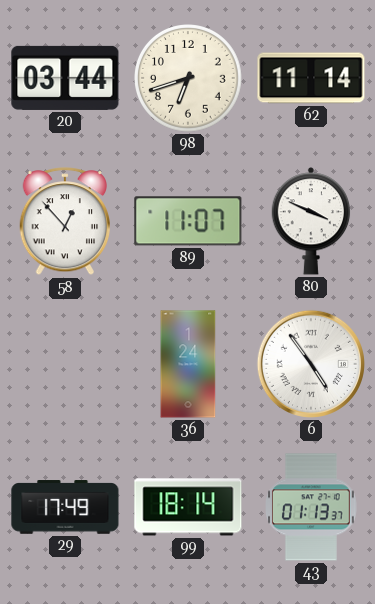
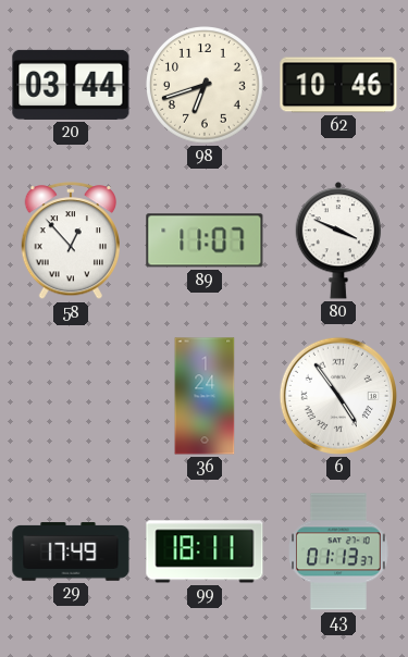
62: 11:14 -> 10:46 (338, 85)
99: 18:14 -> 18:11 (205, 551)
